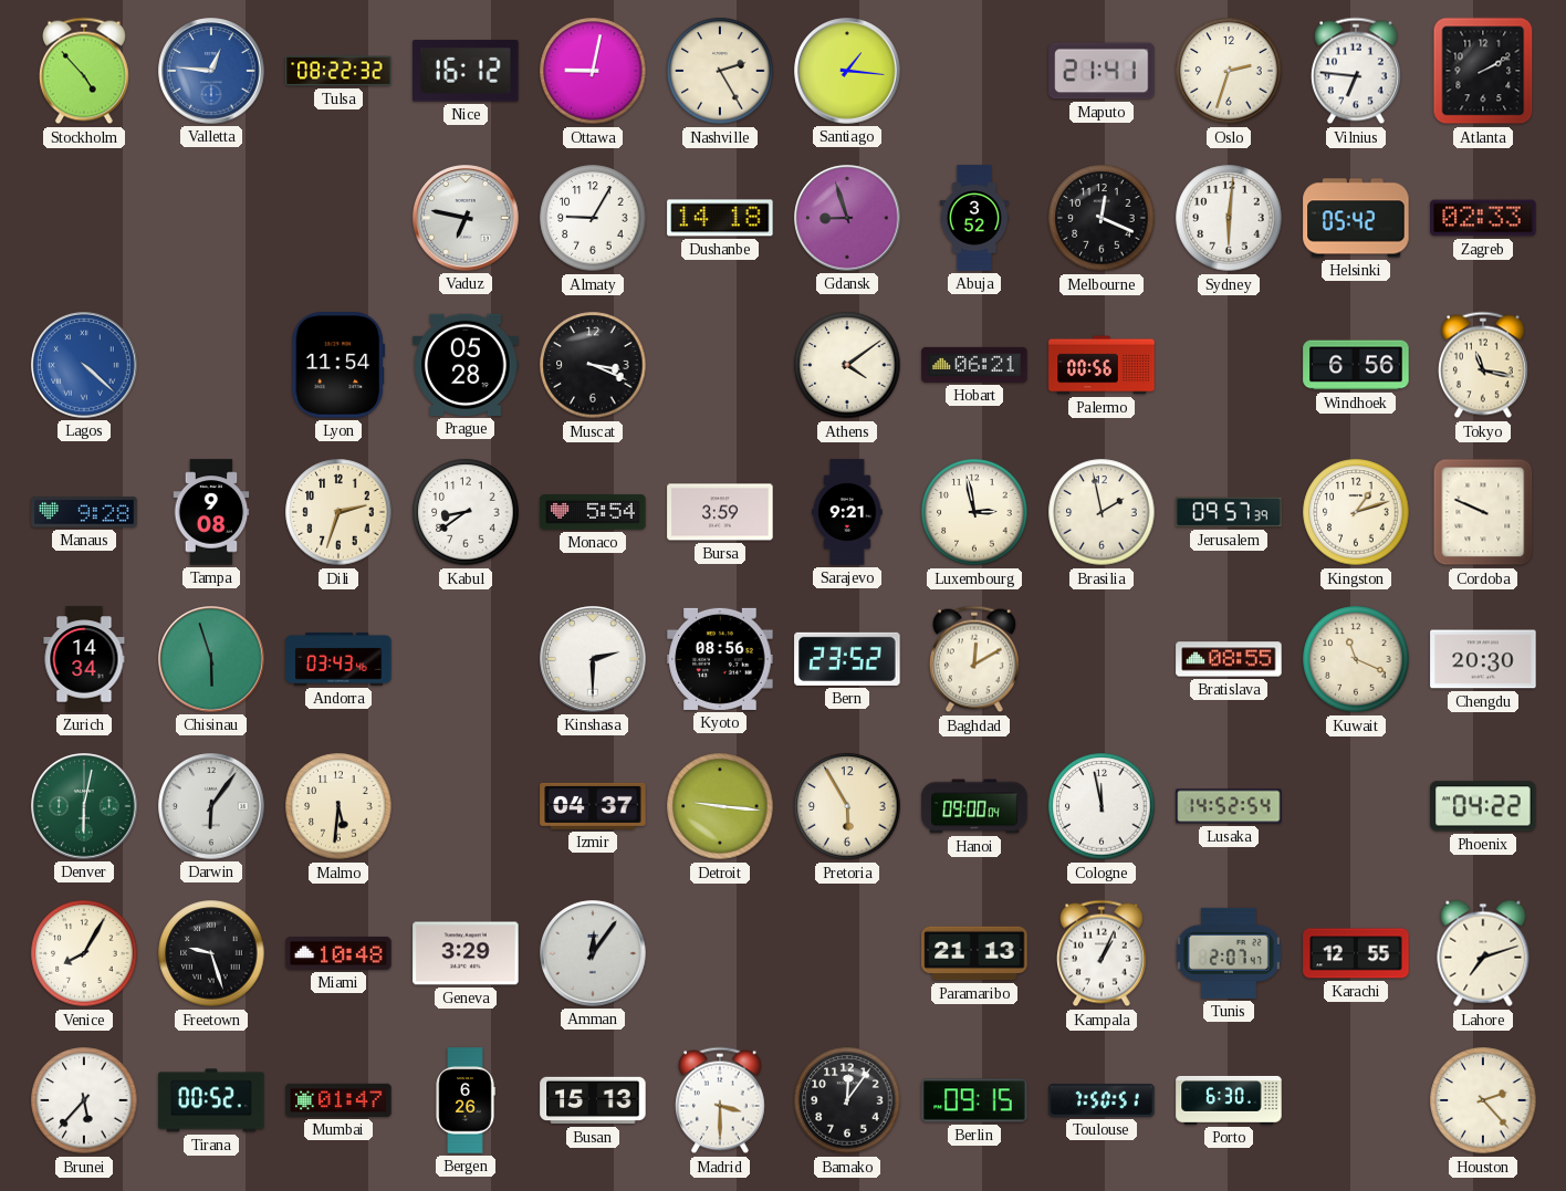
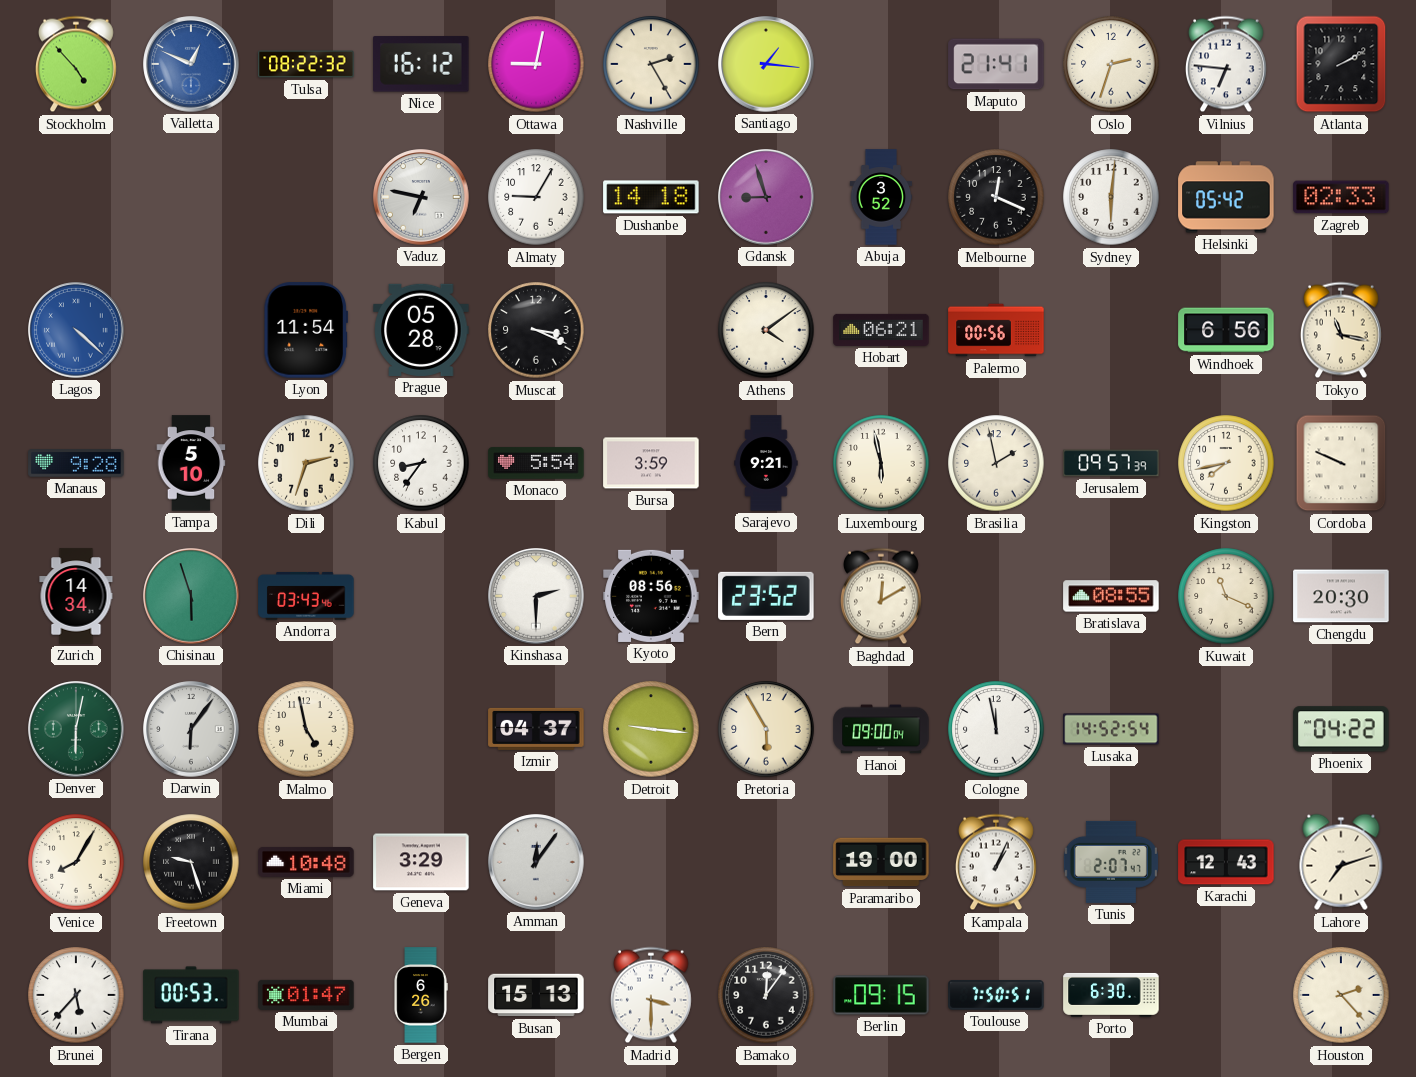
Valletta: 12:46 -> 12:49 (191, 64)
Tampa: 9:08 -> 5:10 (191, 463)
Kabul: 8:39 -> 8:36 (421, 463)
Luxembourg: 2:58 -> 5:58 (881, 463)
Kingston: 1:12 -> 7:43 (1226, 463)
Malmo: 5:31 -> 4:58 (306, 729)
Paramaribo: 21:13 -> 19:00 (881, 862)
Karachi: 12:55 -> 12:43 (1226, 862)
Tirana: 00:52 -> 00:53 (191, 995)
